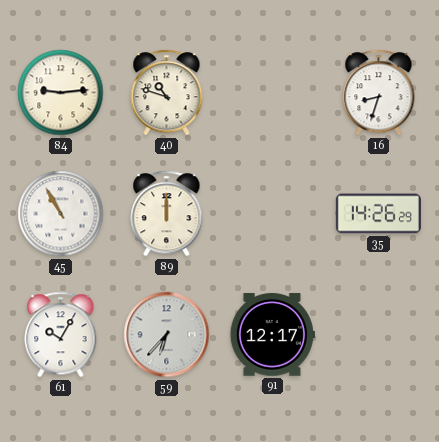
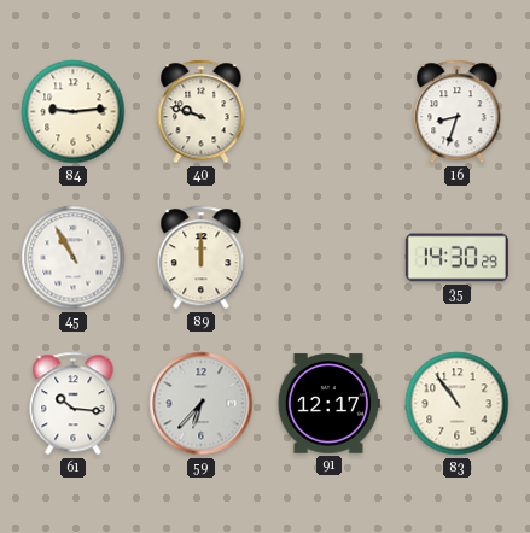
40: 10:48 -> 9:48 (202, 112)
35: 14:26 -> 14:30 (456, 258)
61: 10:05 -> 10:16 (74, 404)
83: none -> 10:54 (458, 404)
